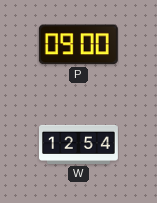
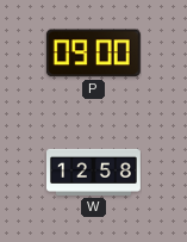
W: 12:54 -> 12:58 (94, 172)
